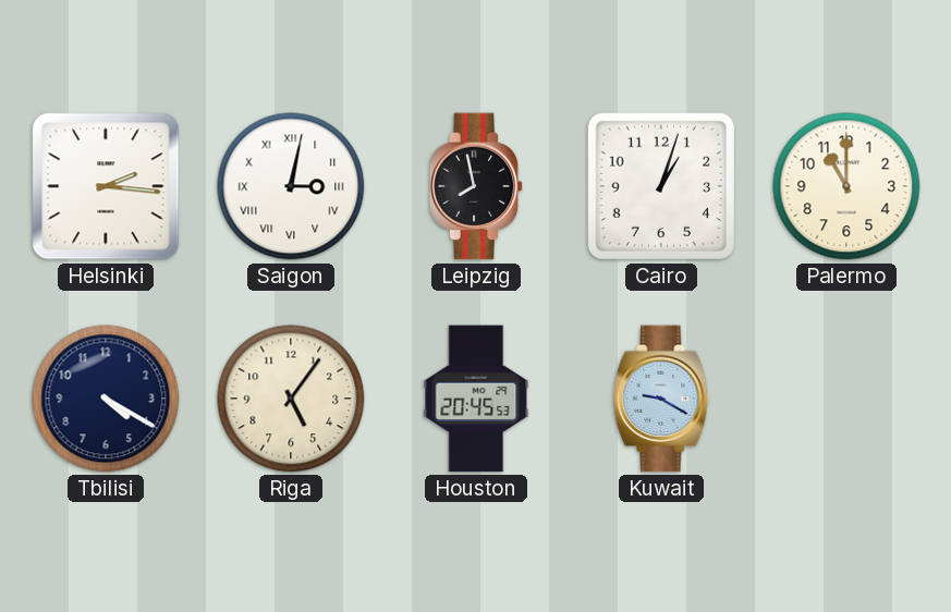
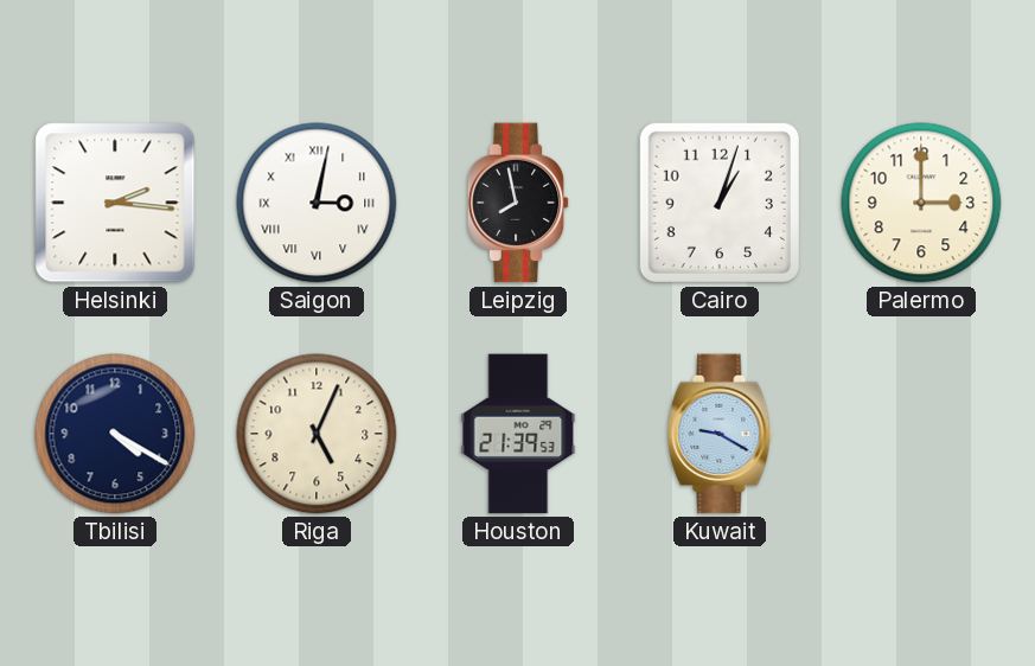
Palermo: 11:00 -> 3:00 (921, 203)
Riga: 5:06 -> 5:04 (317, 434)
Houston: 20:45 -> 21:39 (518, 434)
